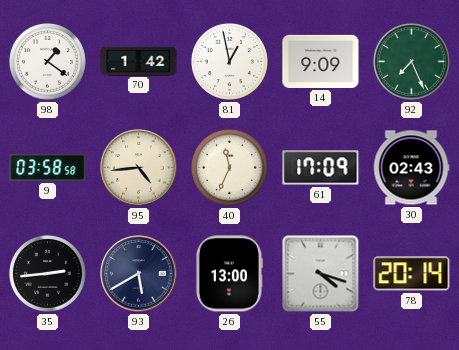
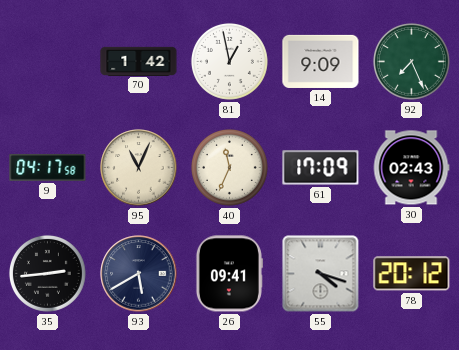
98: 1:21 -> none (47, 61)
9: 03:58 -> 04:17 (48, 167)
95: 4:44 -> 11:04 (139, 168)
26: 13:00 -> 09:41 (229, 274)
78: 20:14 -> 20:12 (412, 274)
